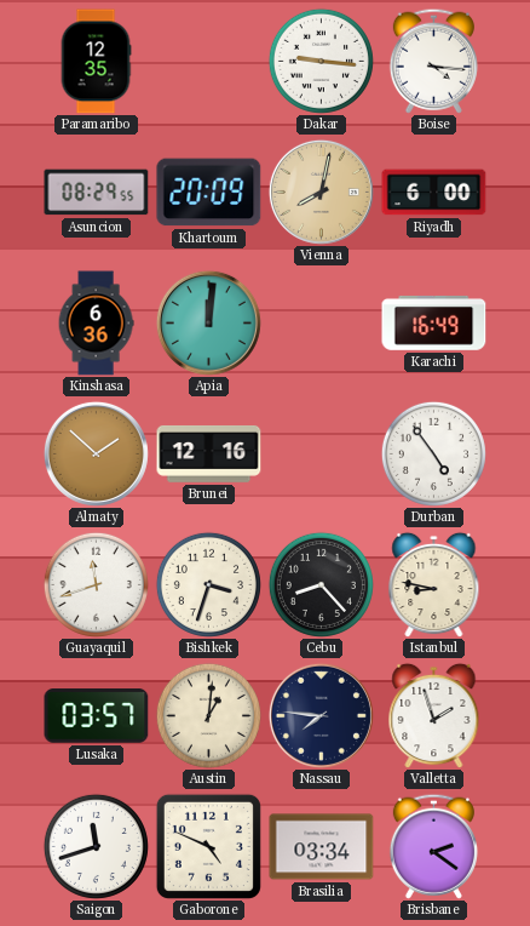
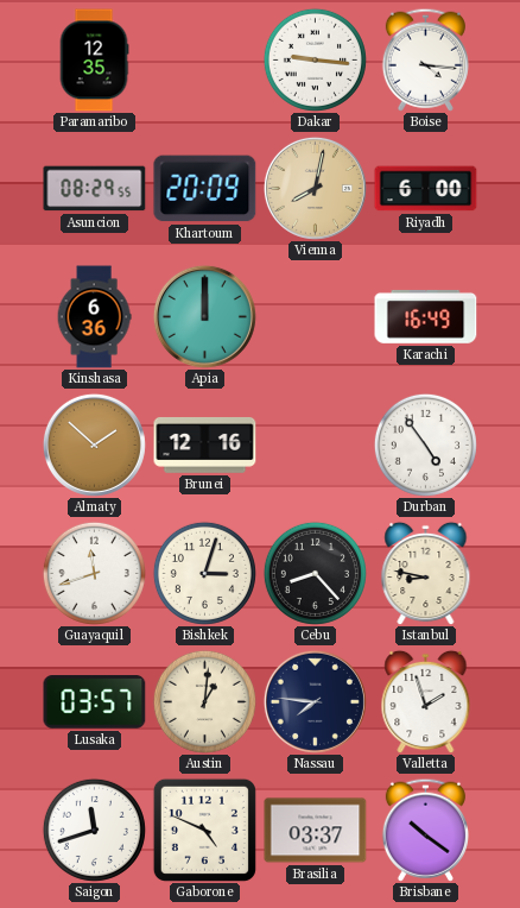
Apia: 12:01 -> 12:00 (204, 316)
Bishkek: 3:33 -> 3:03 (204, 573)
Brasilia: 03:34 -> 03:37 (316, 831)
Brisbane: 2:21 -> 10:21 (425, 830)
